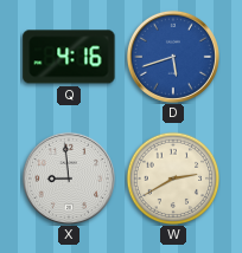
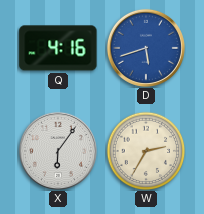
X: 8:59 -> 6:06 (58, 151)
W: 2:40 -> 2:35 (146, 151)
